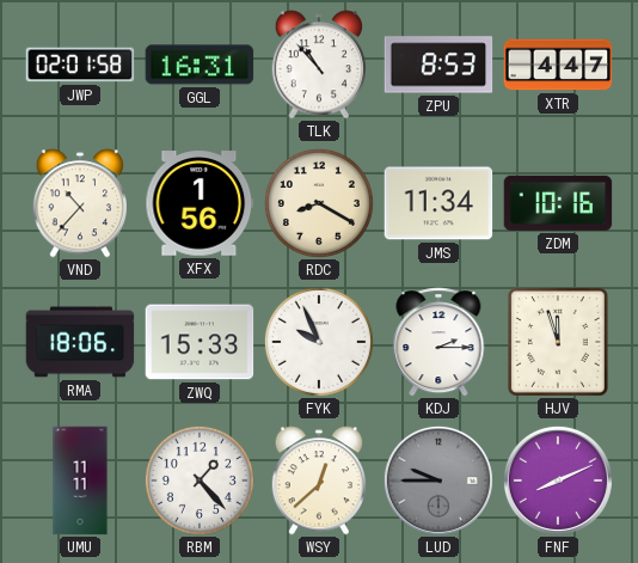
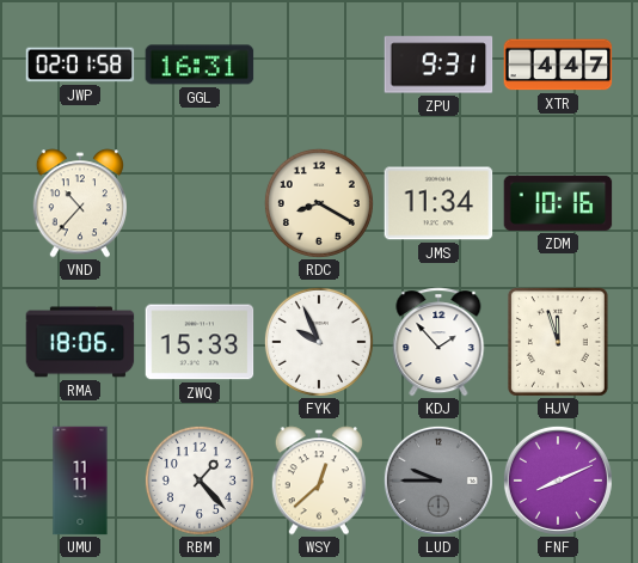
TLK: 10:53 -> none (318, 65)
ZPU: 8:53 -> 9:31 (438, 65)
XFX: 1:56 -> none (200, 203)
KDJ: 2:15 -> 1:53 (438, 342)
